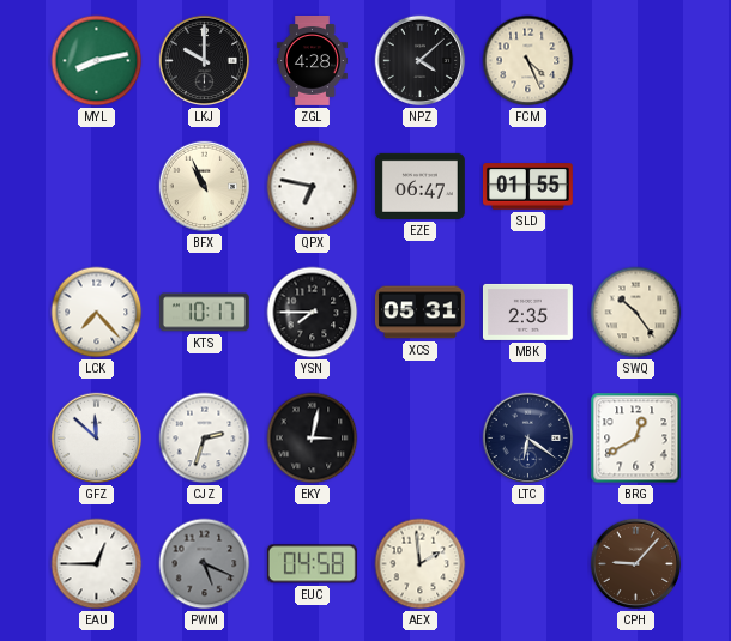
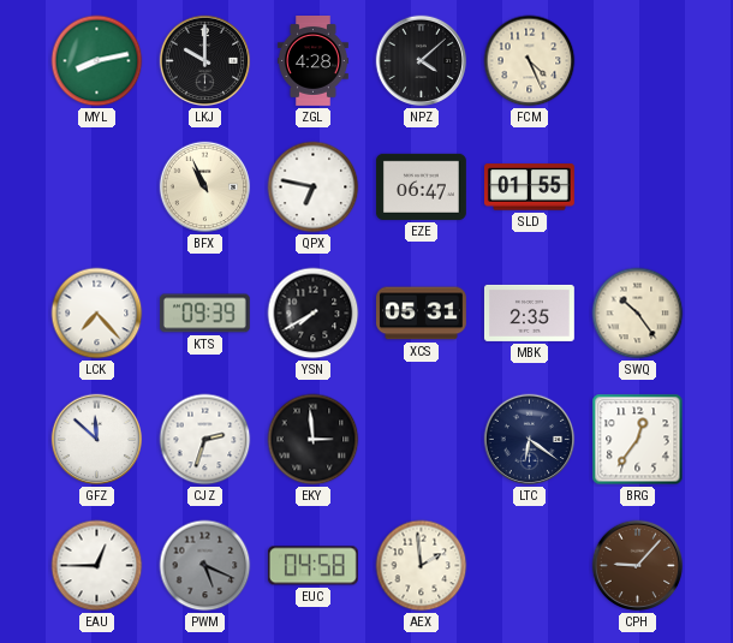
KTS: 10:17 -> 09:39 (204, 314)
YSN: 7:45 -> 7:40 (314, 314)
EKY: 3:02 -> 2:59 (314, 440)
BRG: 12:40 -> 12:36 (638, 440)
